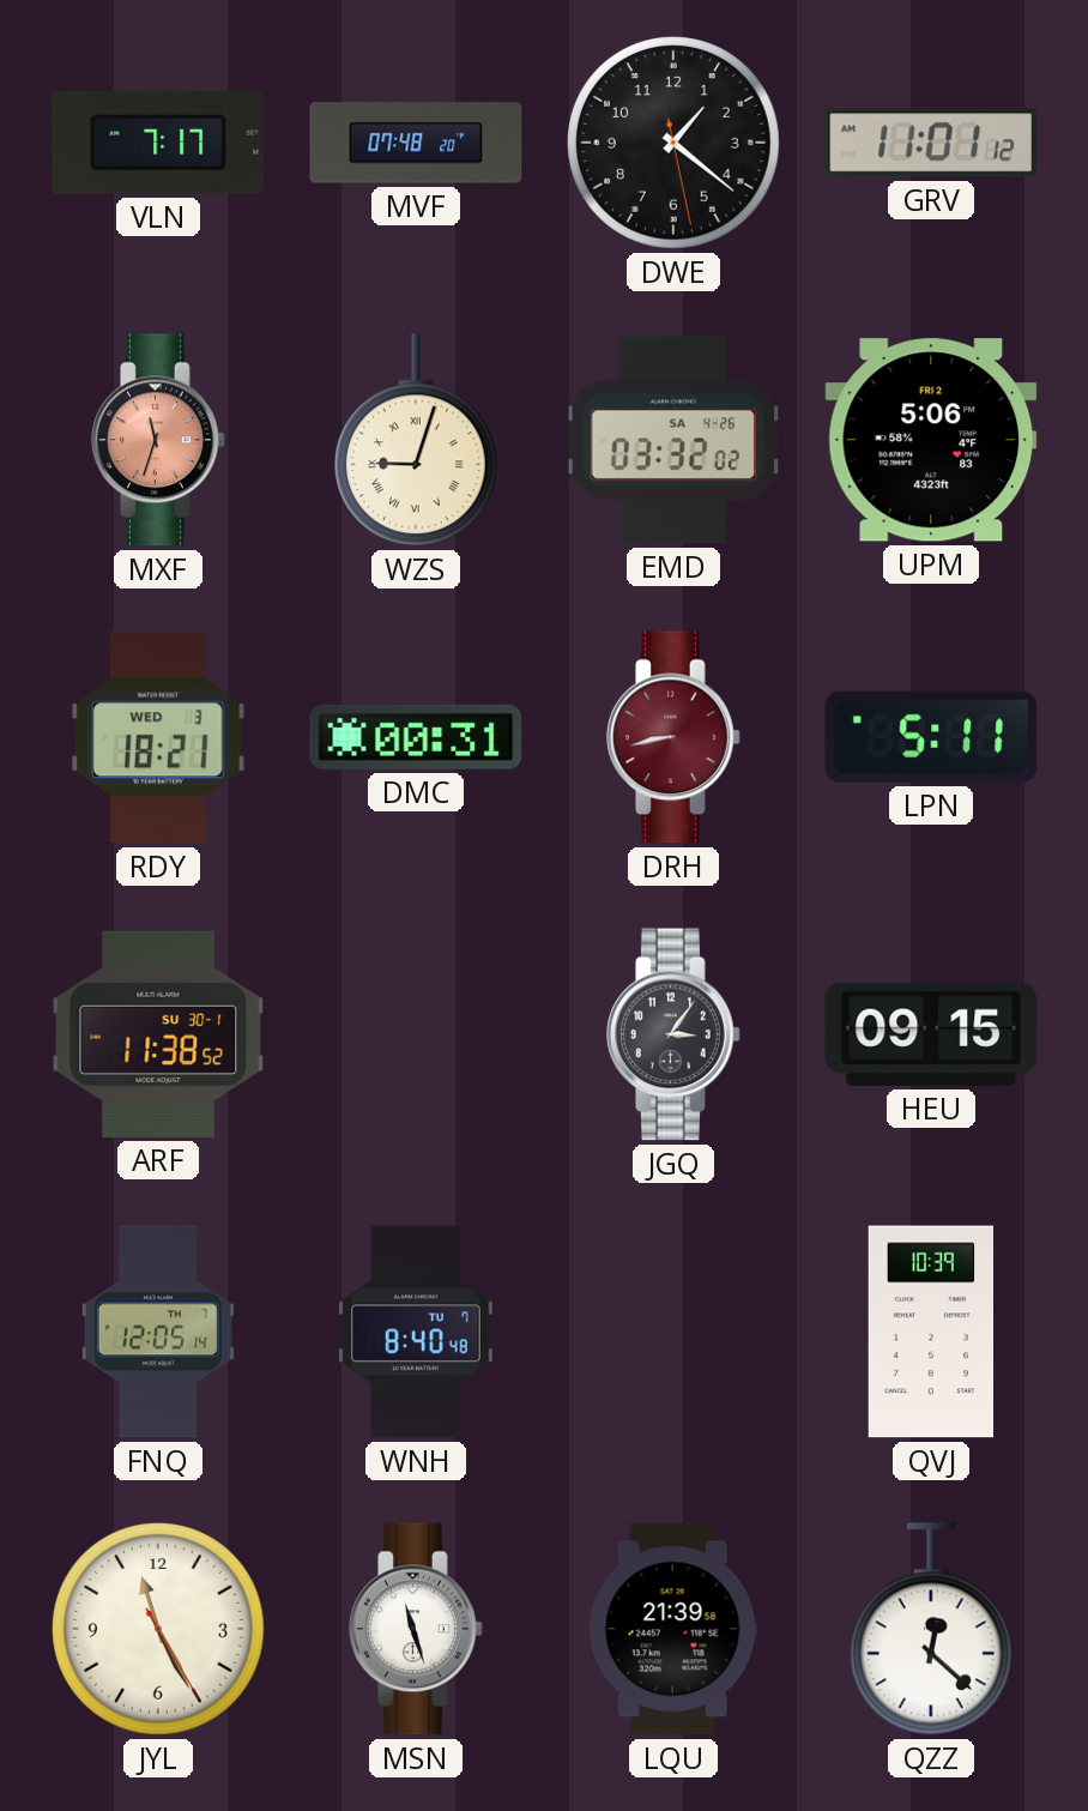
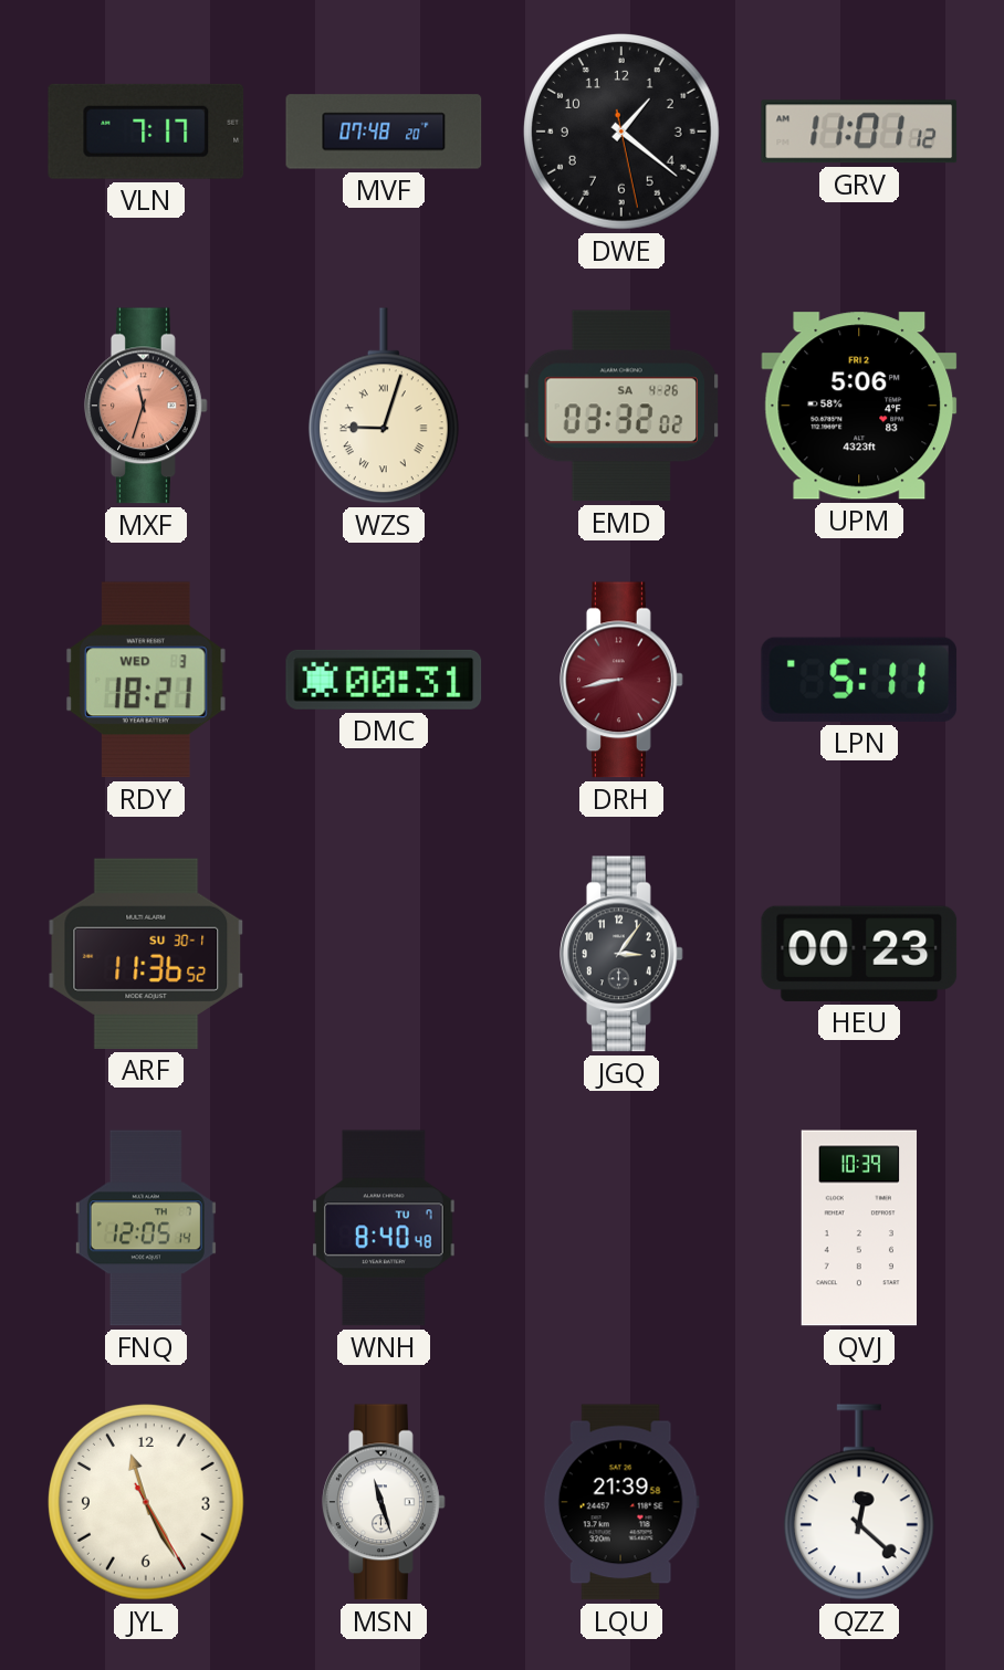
ARF: 11:38 -> 11:36 (146, 954)
HEU: 09:15 -> 00:23 (859, 954)
